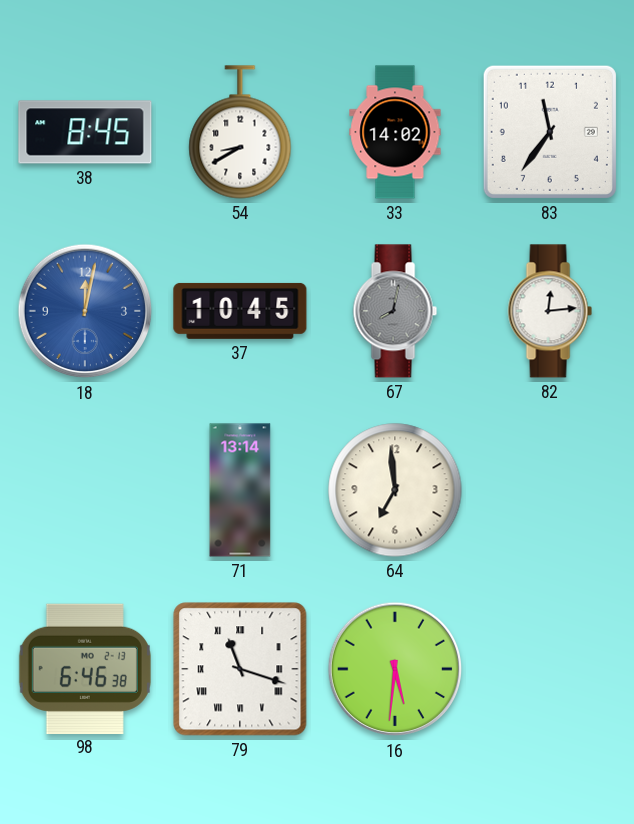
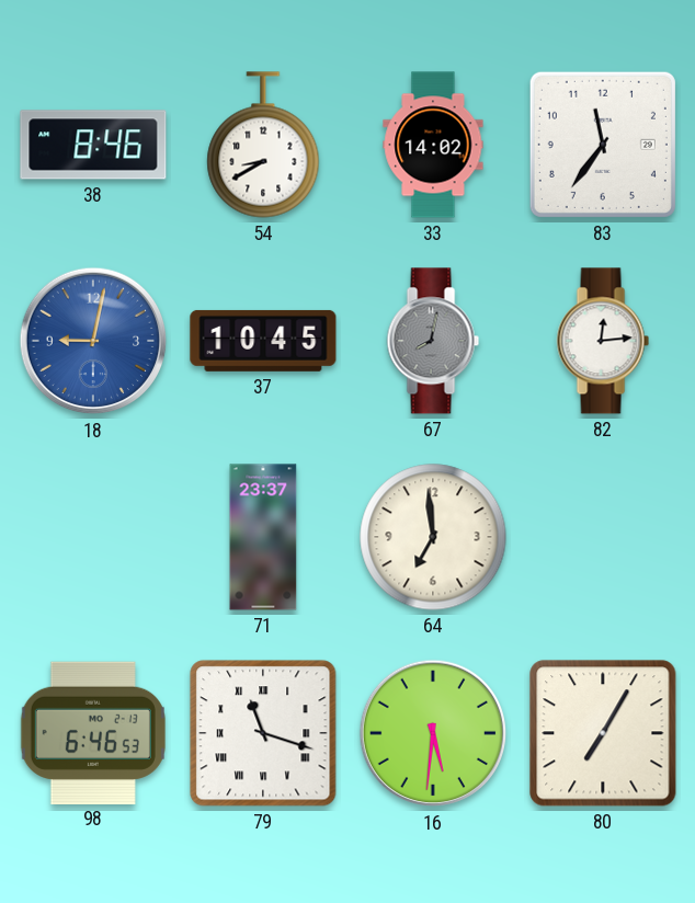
38: 8:45 -> 8:46 (93, 145)
18: 12:02 -> 9:02 (93, 341)
71: 13:14 -> 23:37 (263, 537)
98: 6:46:38 -> 6:46:53 (93, 732)
80: none -> 7:05 (603, 733)
